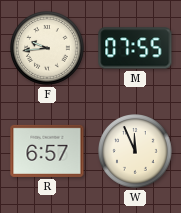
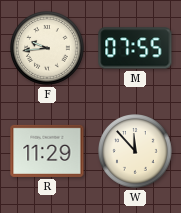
R: 6:57 -> 11:29 (47, 151)
W: 11:56 -> 11:53 (135, 151)
